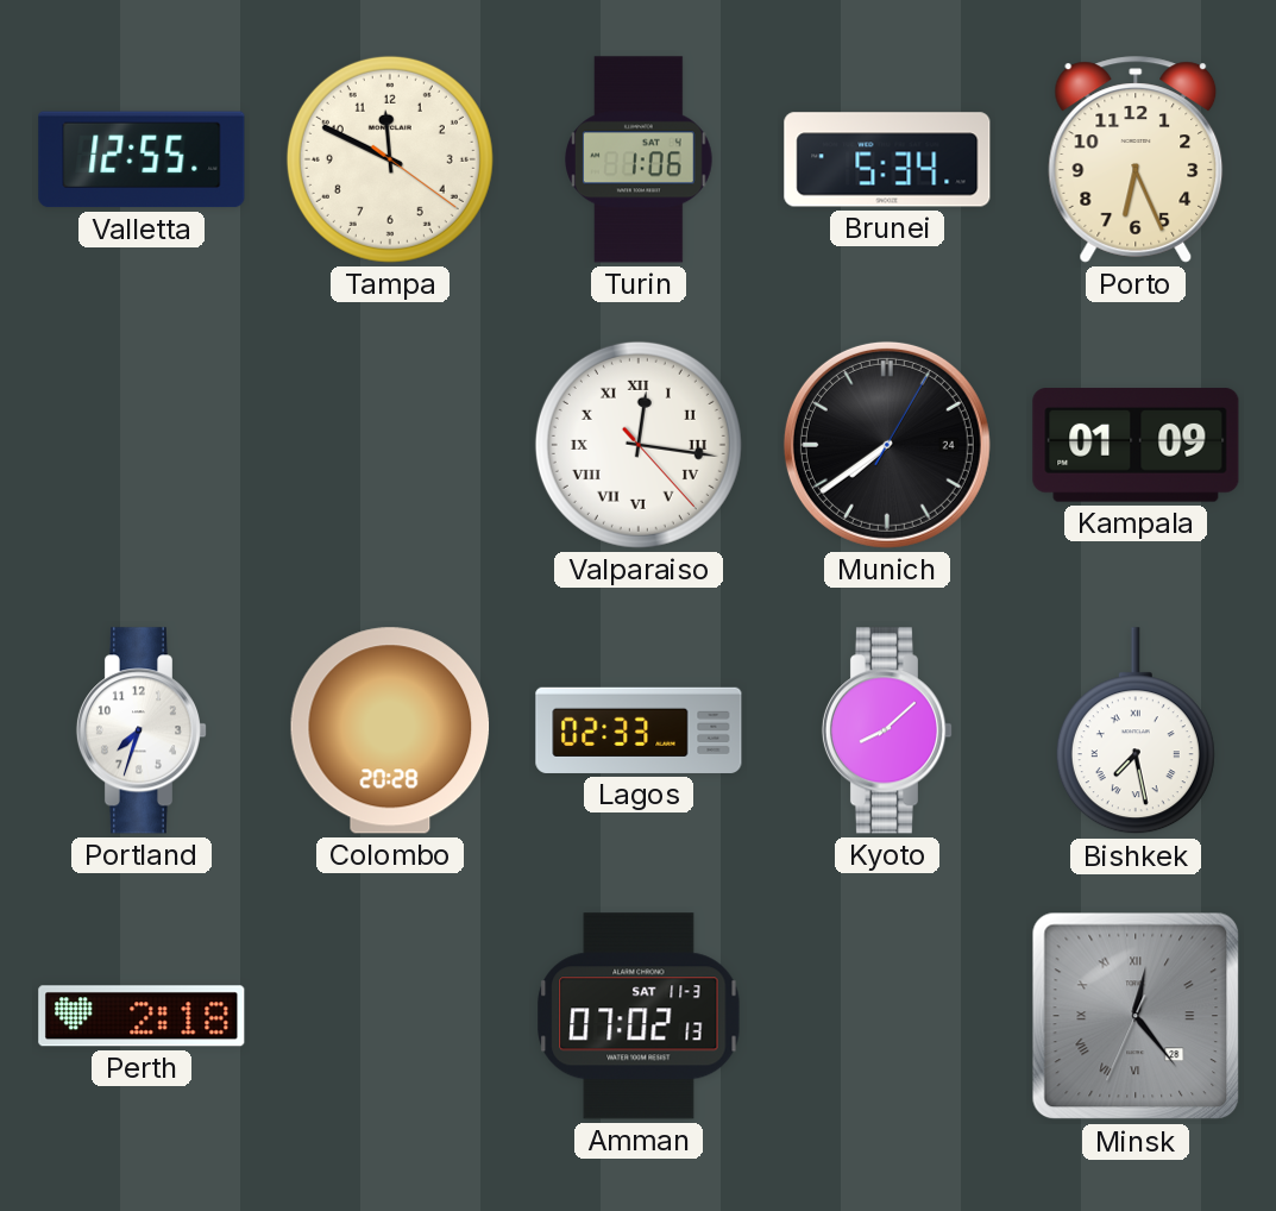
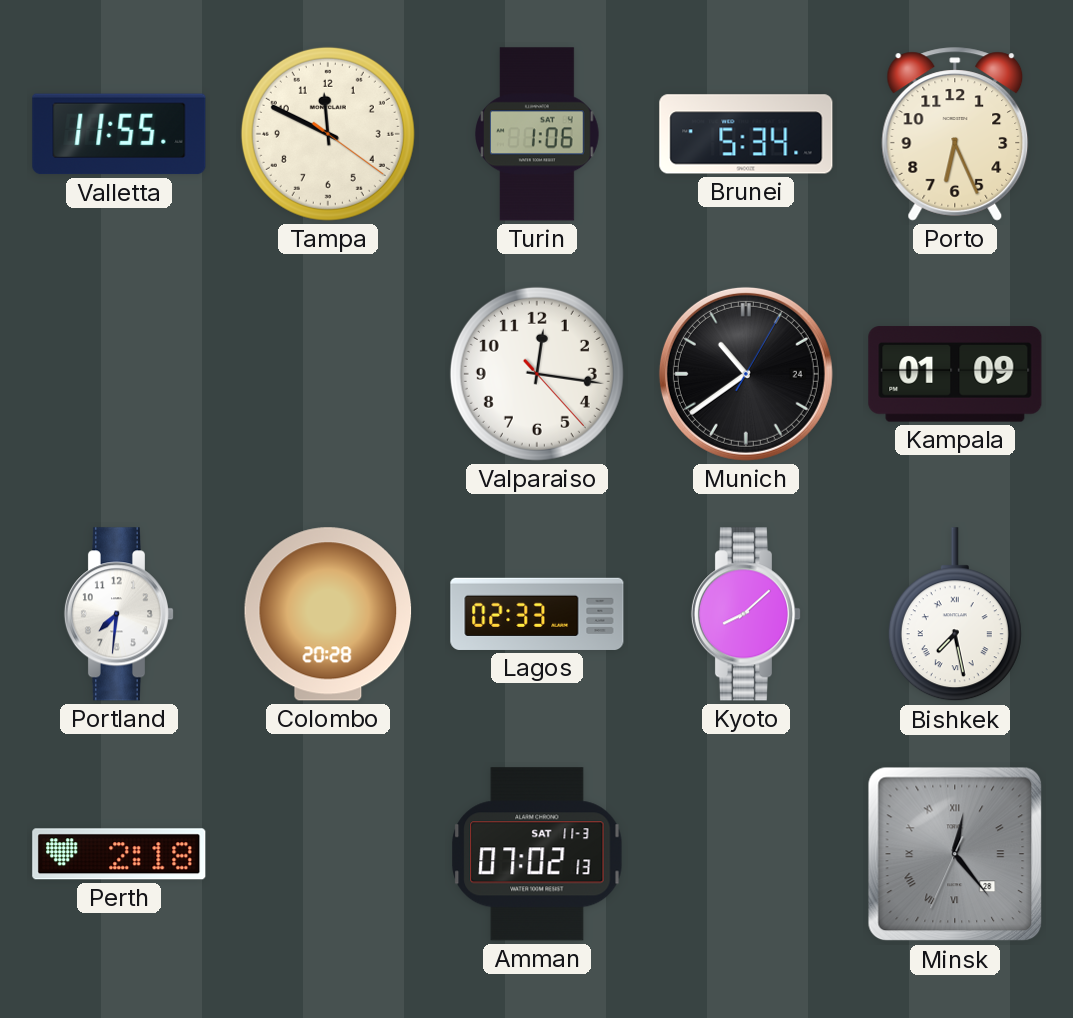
Valletta: 12:55 -> 11:55 (119, 134)
Valparaiso numerals: Roman -> Arabic (537, 374)
Munich: 7:39 -> 10:39 (746, 374)
Portland: 7:33 -> 7:31 (118, 614)
